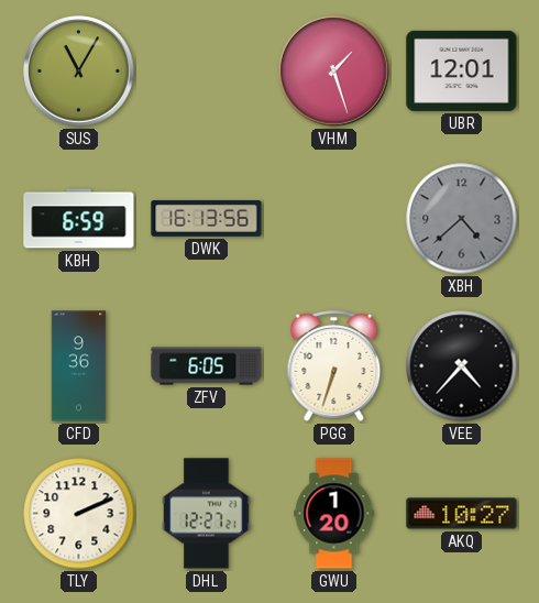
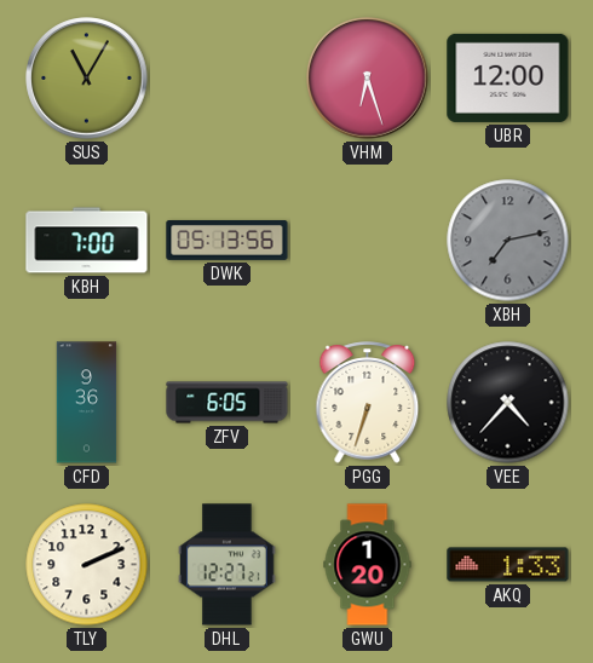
VHM: 1:27 -> 6:27 (368, 79)
UBR: 12:01 -> 12:00 (508, 77)
KBH: 6:59 -> 7:00 (87, 241)
DWK: 16:13 -> 05:13 (228, 240)
XBH: 4:38 -> 7:13 (508, 241)
AKQ: 10:27 -> 1:33 (508, 565)
